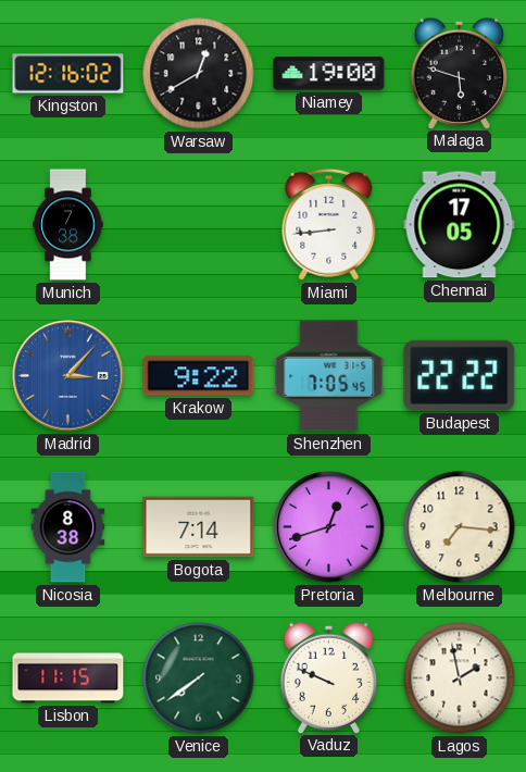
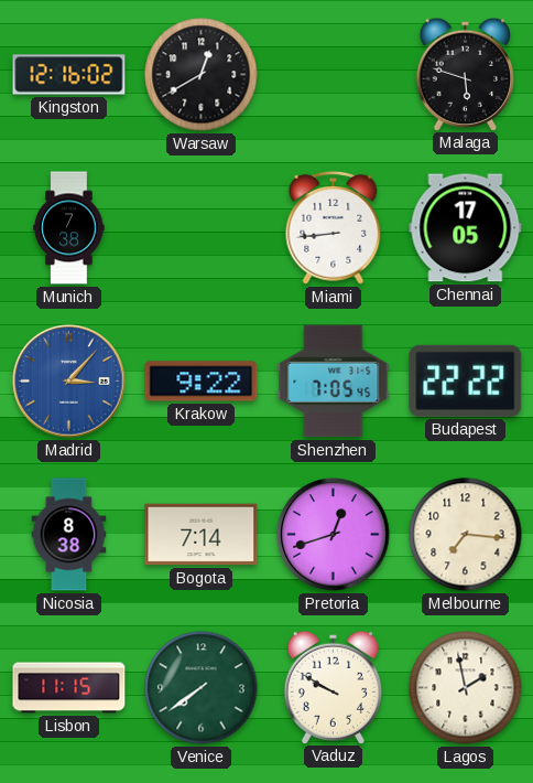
Niamey: 19:00 -> none (329, 74)
Vaduz: 9:49 -> 9:50 (333, 687)
